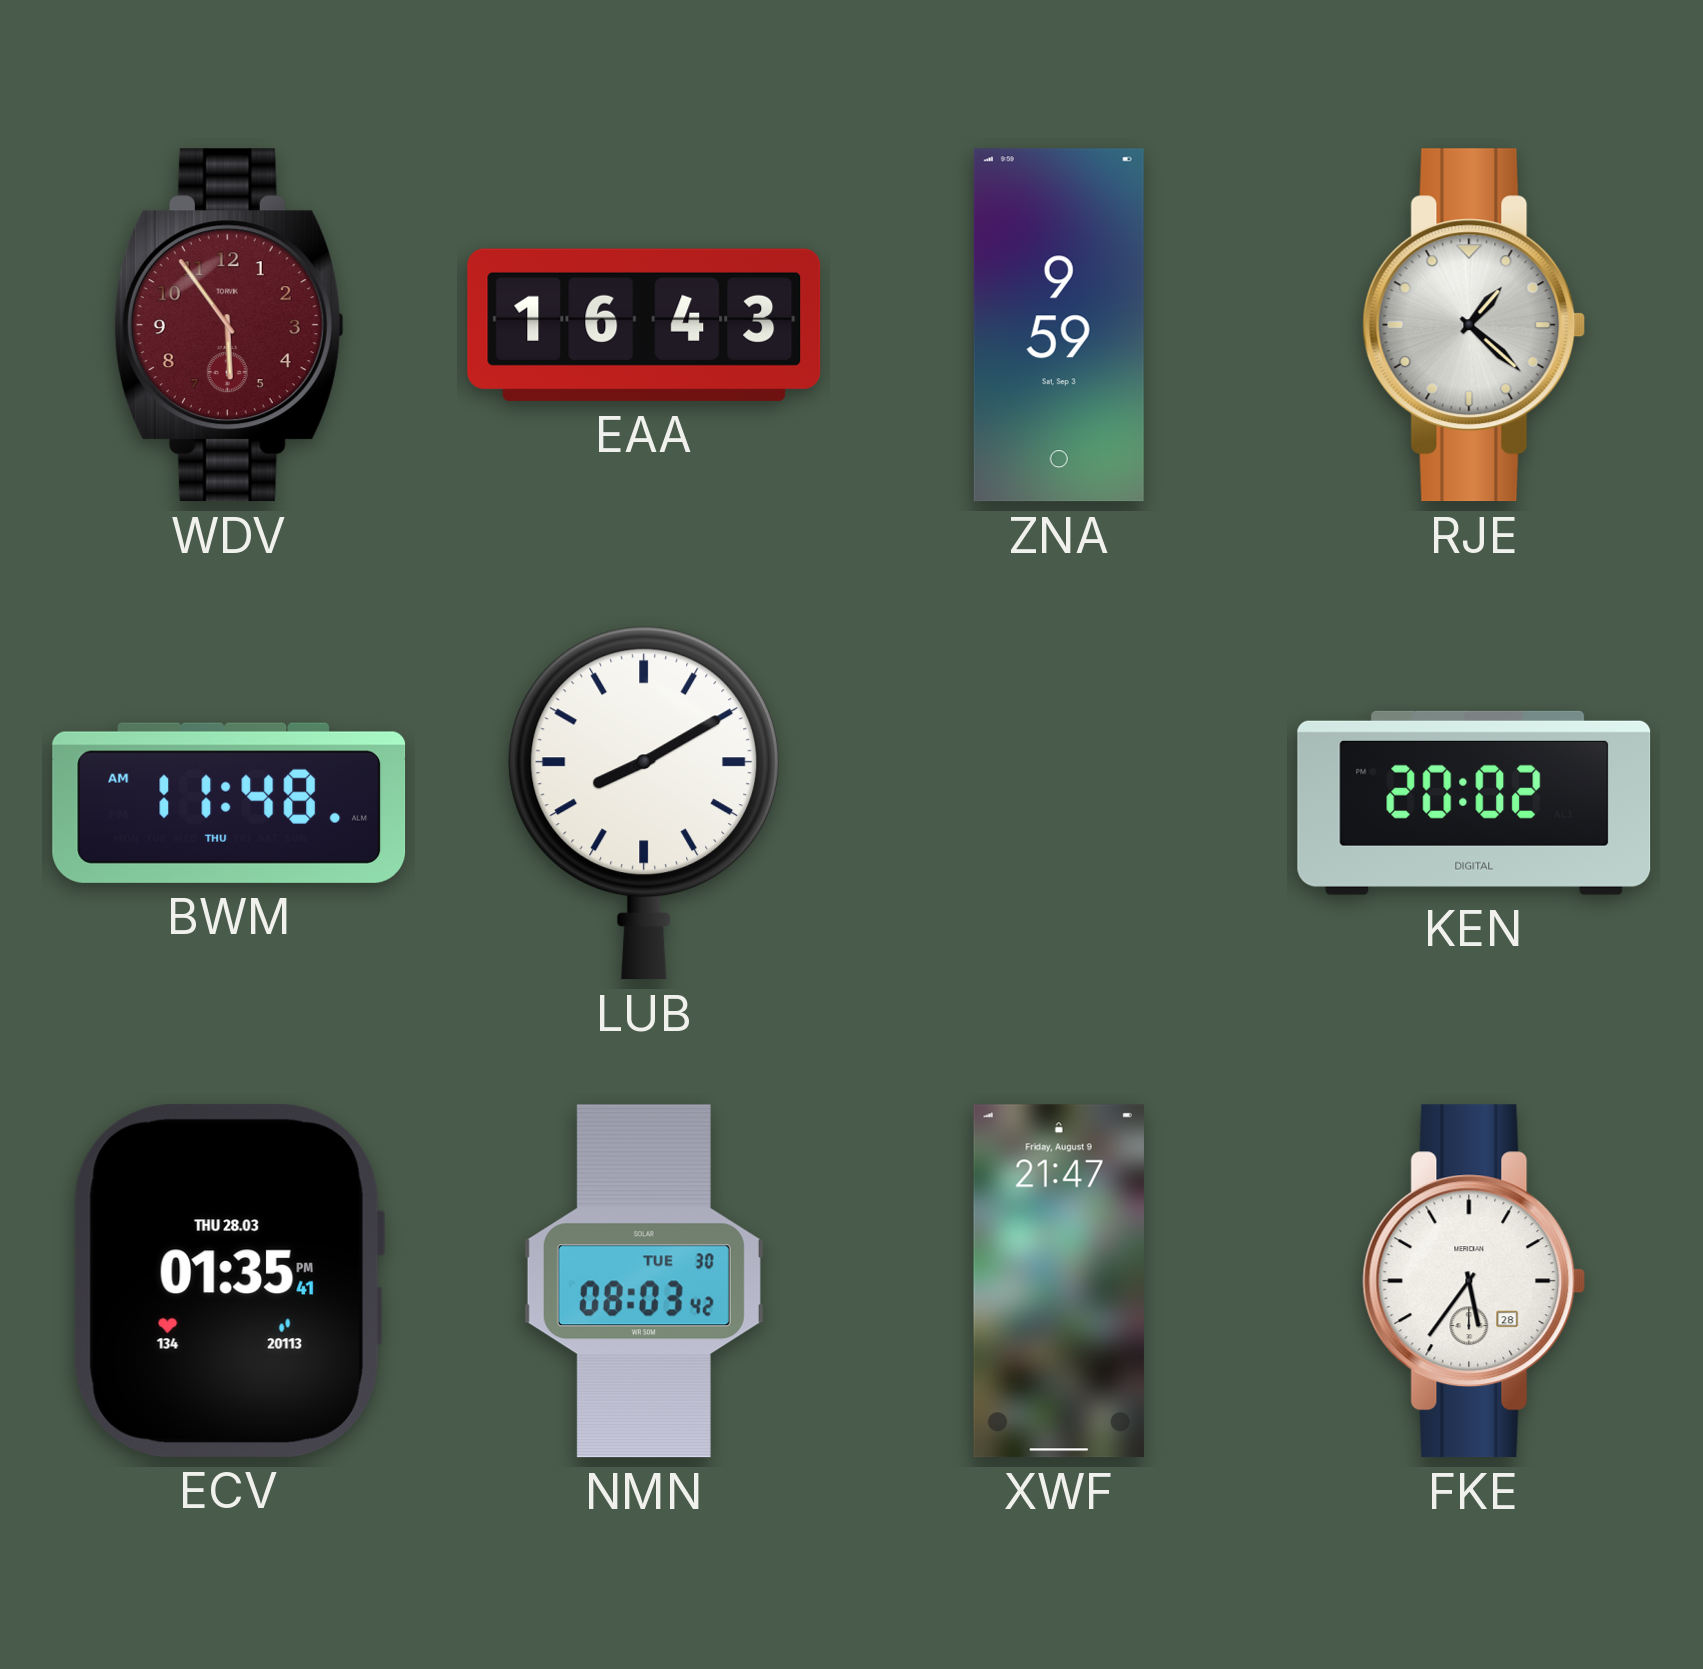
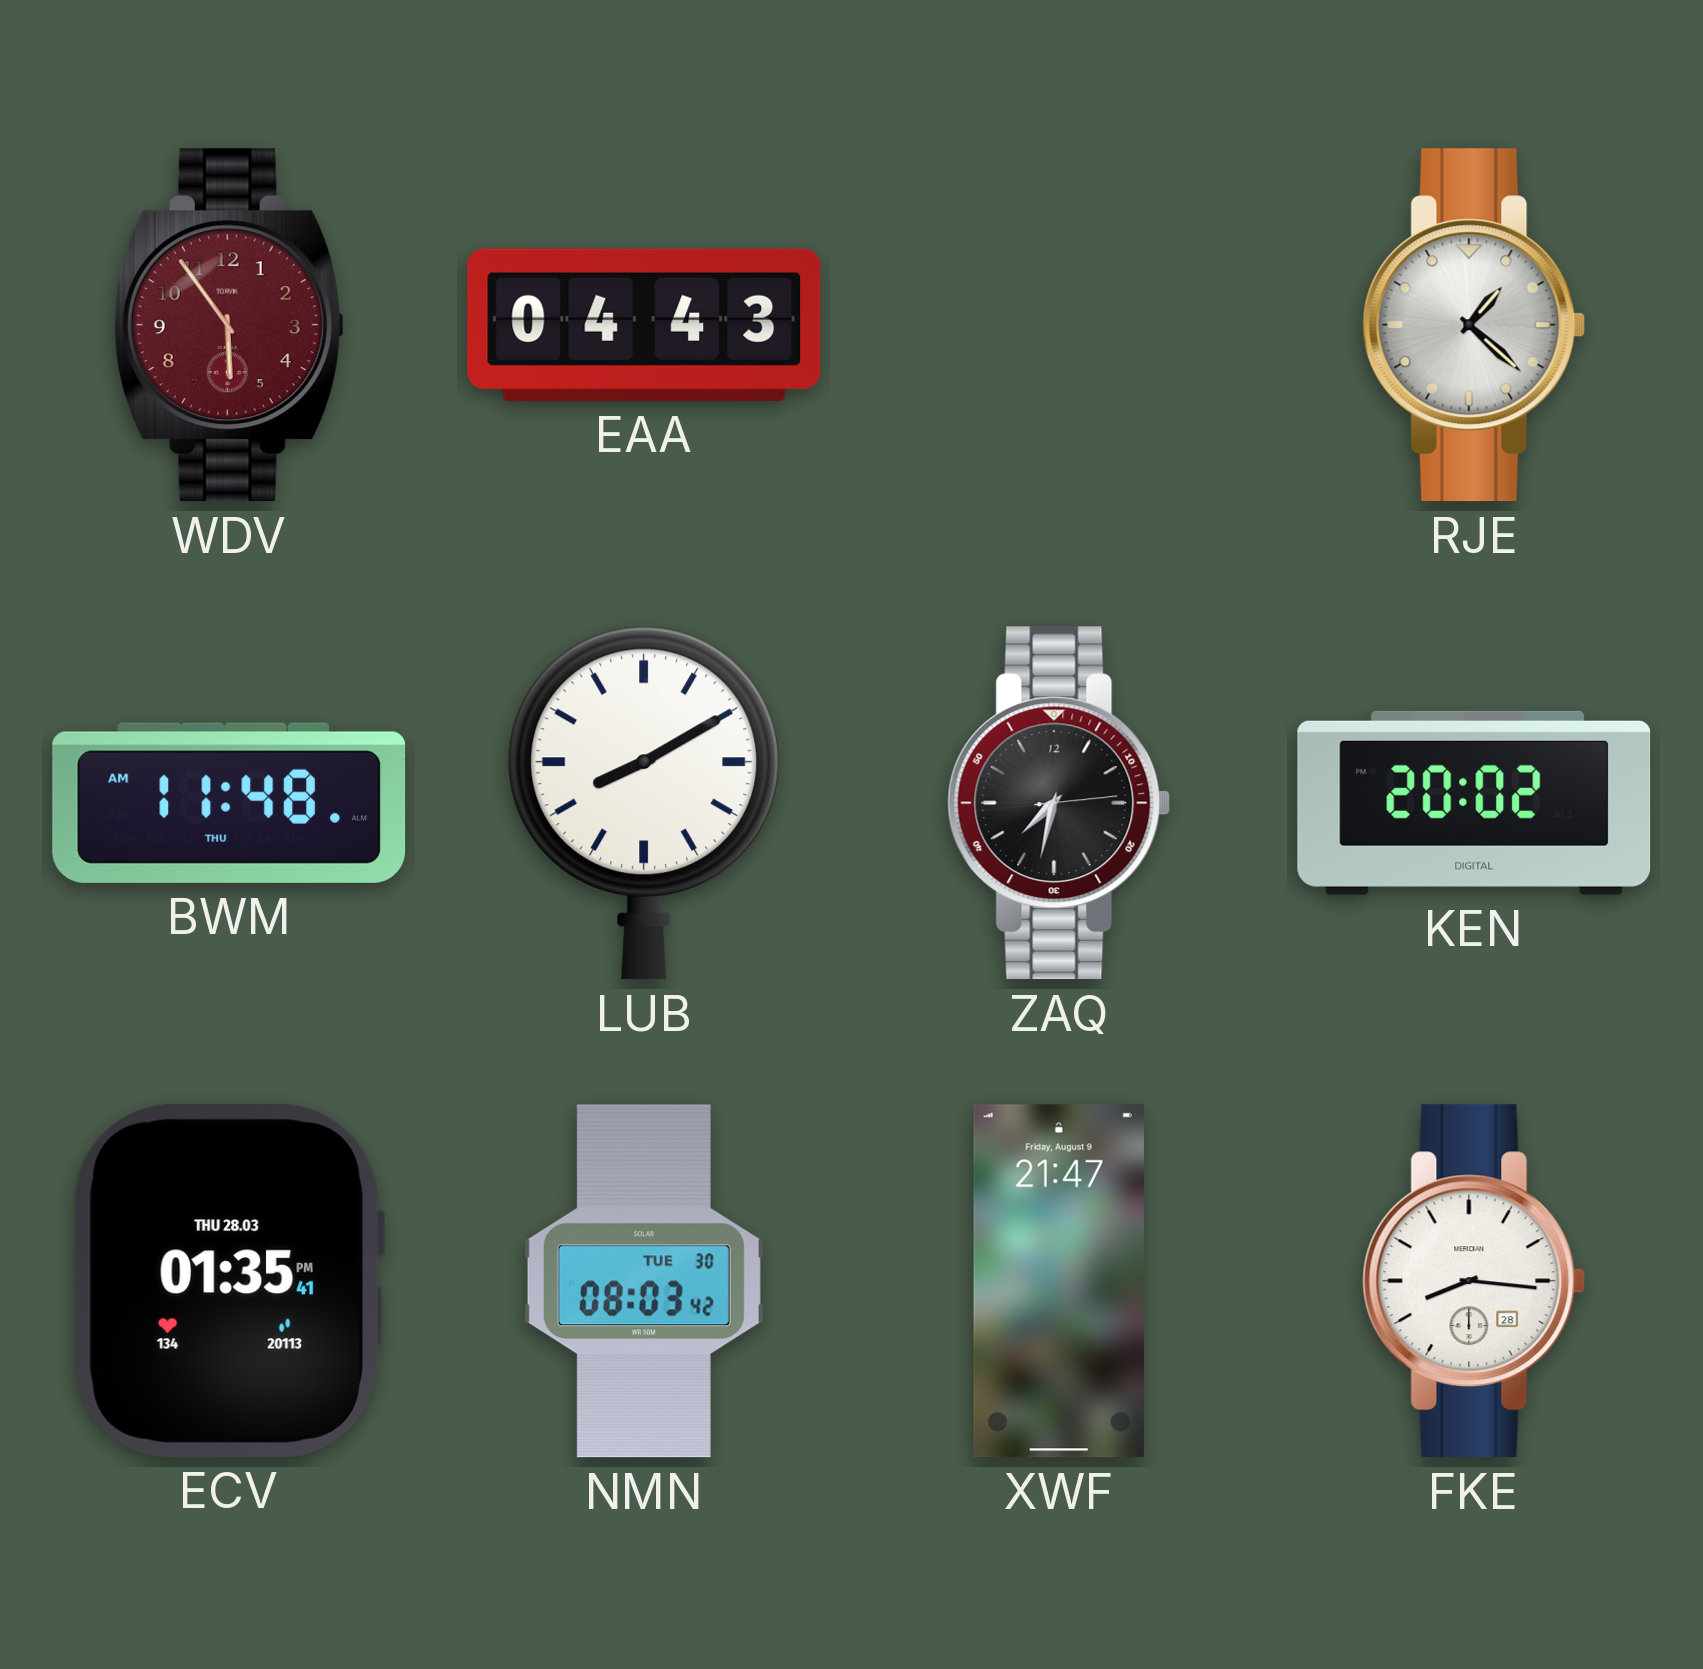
EAA: 16:43 -> 04:43 (644, 325)
ZNA: 9:59 -> none (1059, 325)
ZAQ: none -> 7:32 (1059, 803)
FKE: 5:36 -> 8:16 (1474, 1281)
